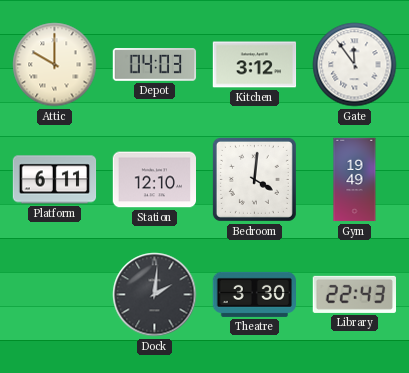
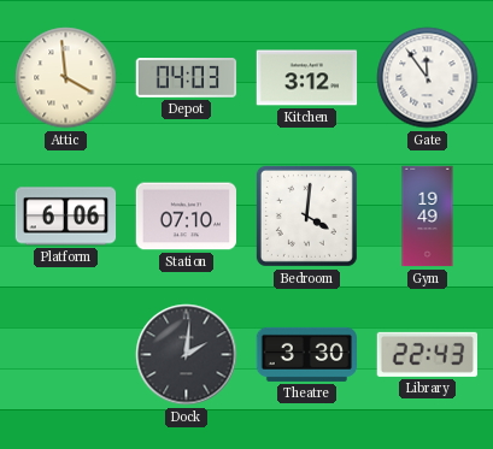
Attic: 10:00 -> 3:59 (66, 78)
Platform: 6:11 -> 6:06 (66, 217)
Station: 12:10 -> 07:10 (187, 217)
